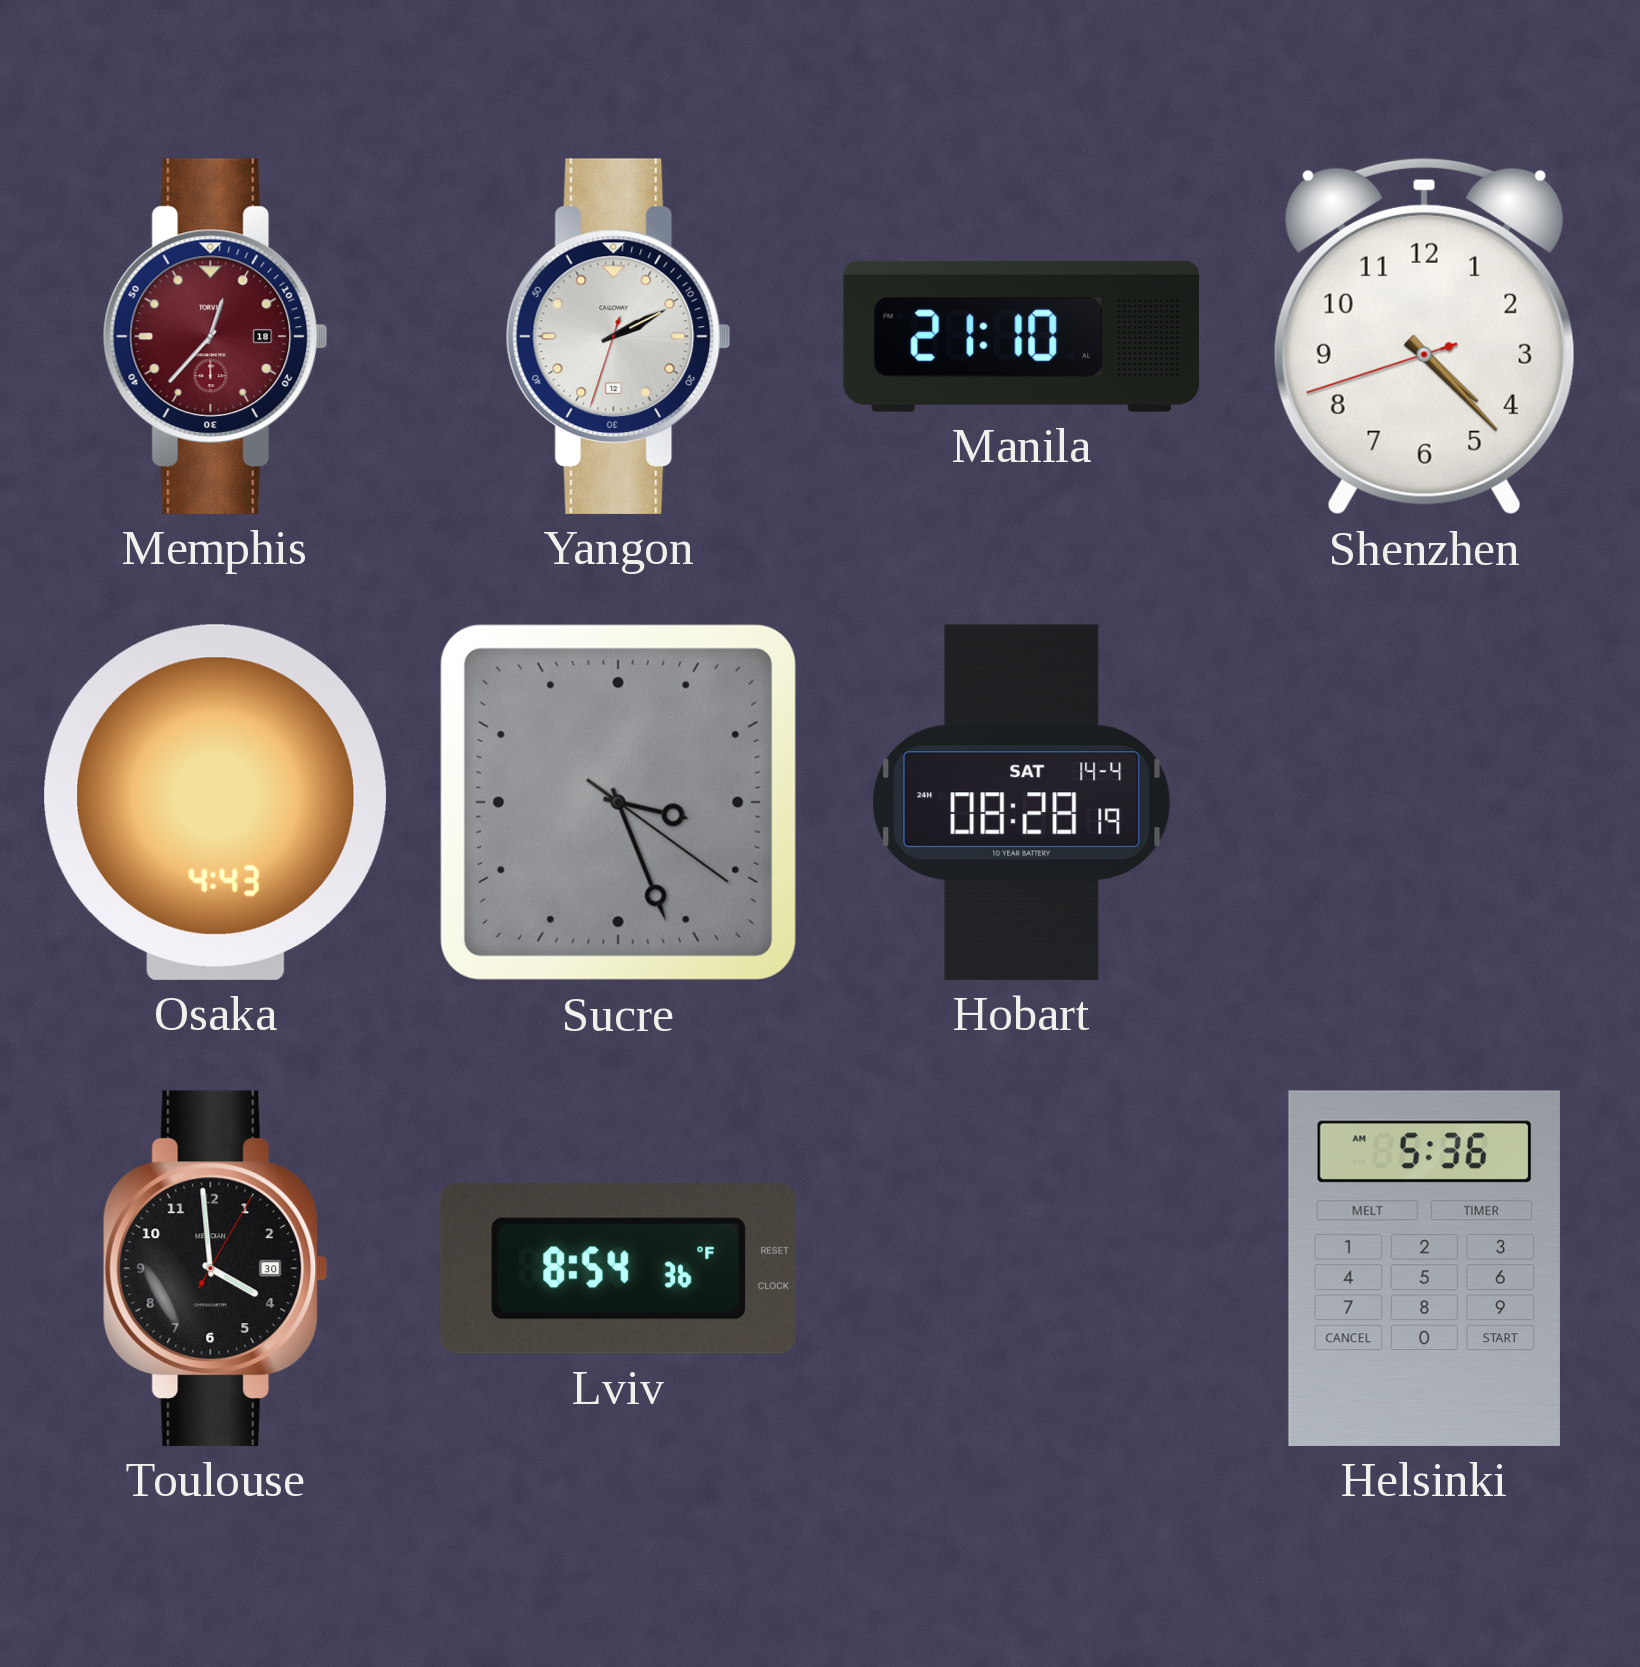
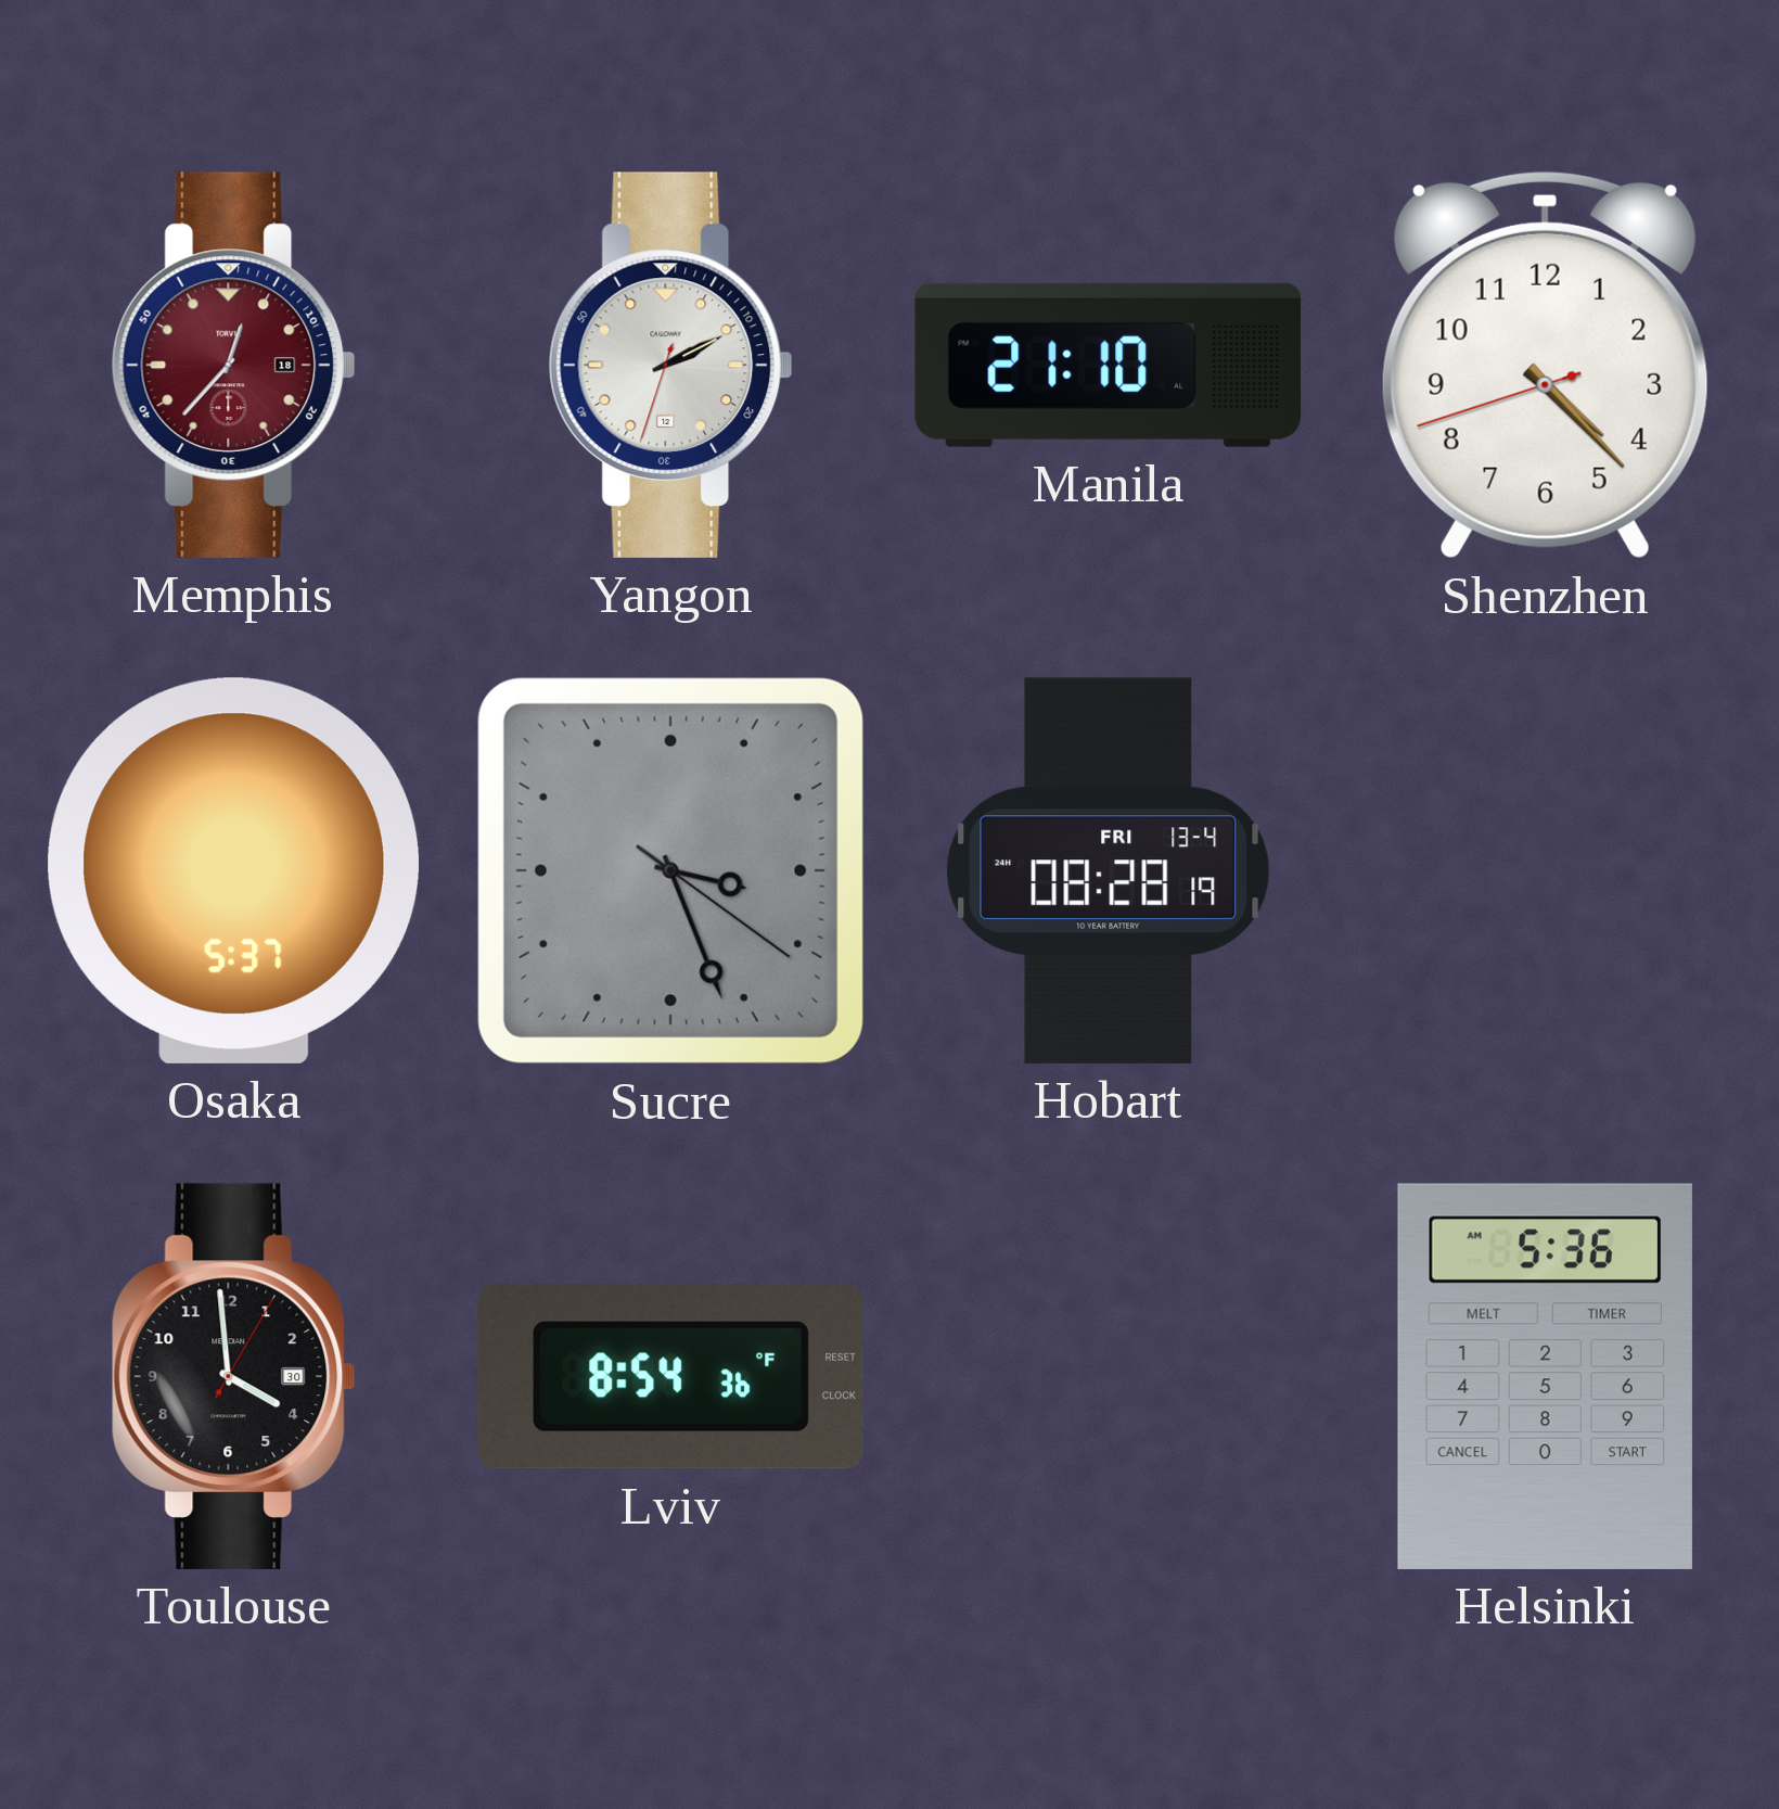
Osaka: 4:43 -> 5:37 (233, 870)
Hobart date: SAT 14-4 -> FRI 13-4 (1109, 870)
